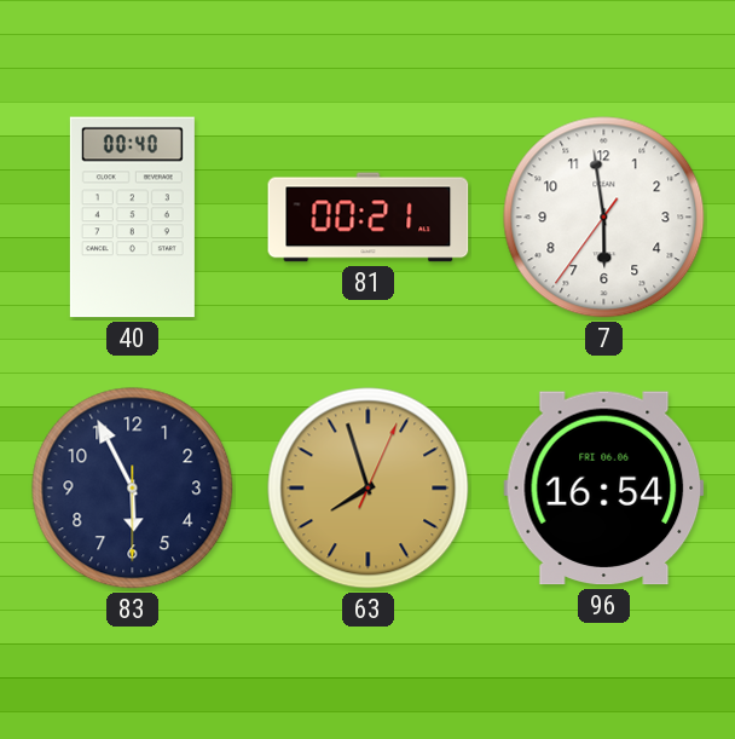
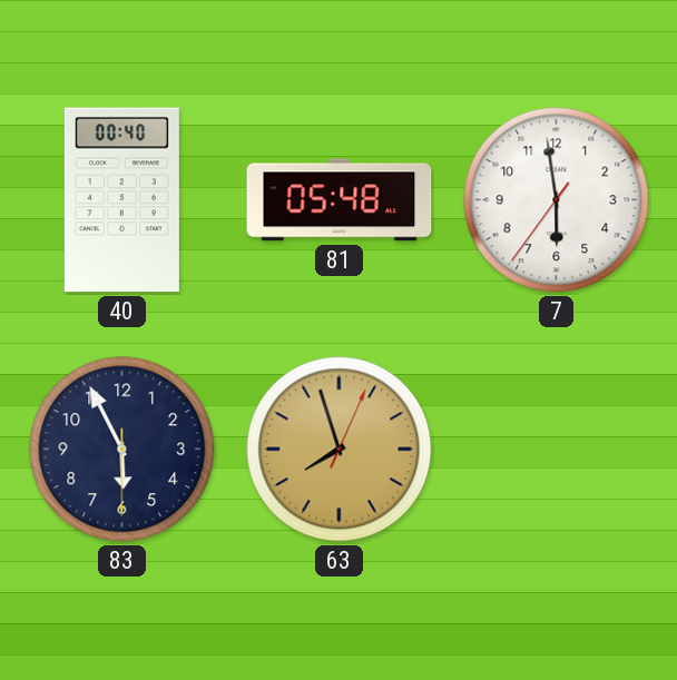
81: 00:21 -> 05:48 (340, 200)
96: 16:54 -> none (604, 489)
